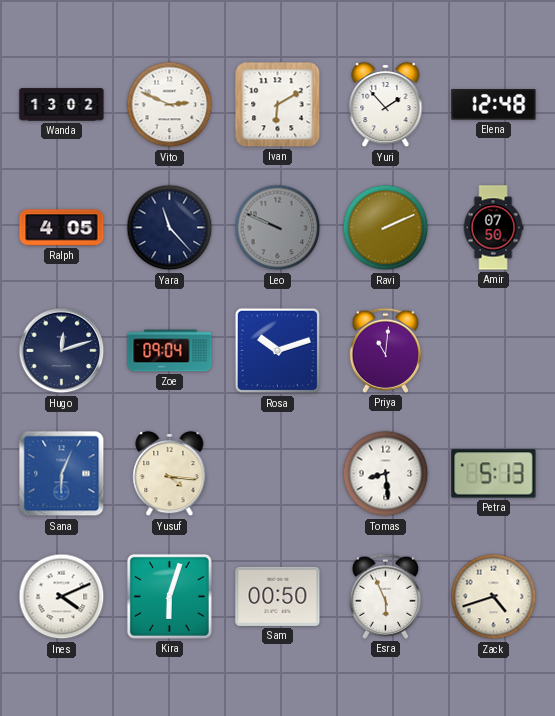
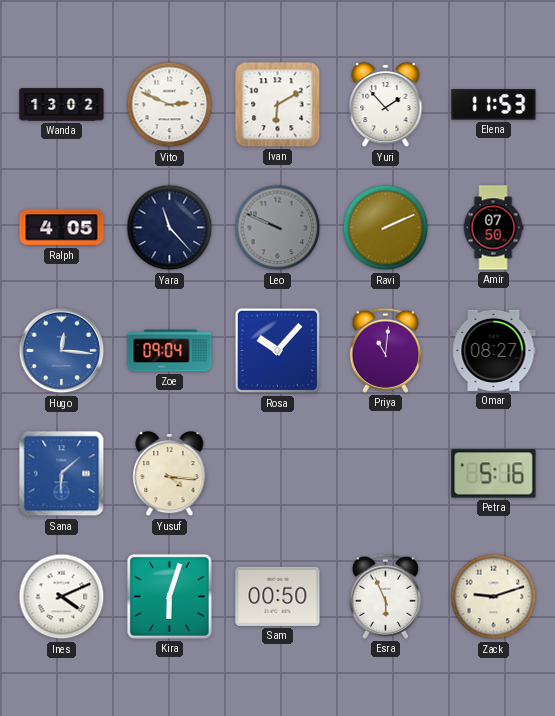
Elena: 12:48 -> 11:53 (494, 105)
Hugo: 12:12 -> 12:16 (62, 351)
Hugo dial: navy -> blue (62, 351)
Rosa: 10:12 -> 10:07 (278, 351)
Omar: none -> 08:27 (494, 350)
Sana: 6:04 -> 6:08 (62, 474)
Tomas: 8:29 -> none (386, 474)
Petra: 5:13 -> 5:16 (494, 474)
Zack: 4:42 -> 9:12 (494, 597)
